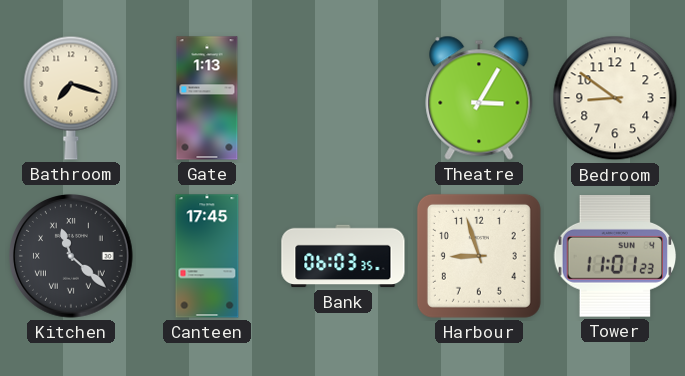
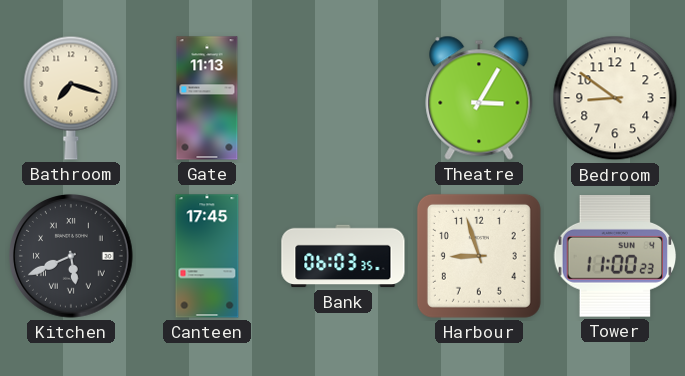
Gate: 1:13 -> 11:13 (207, 98)
Kitchen: 11:22 -> 5:41 (71, 256)
Tower: 11:01 -> 11:00 (615, 256)
